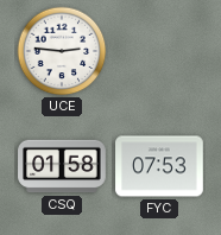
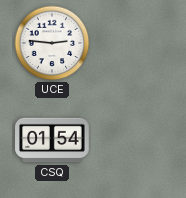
CSQ: 01:58 -> 01:54 (52, 140)
FYC: 07:53 -> none (159, 166)
